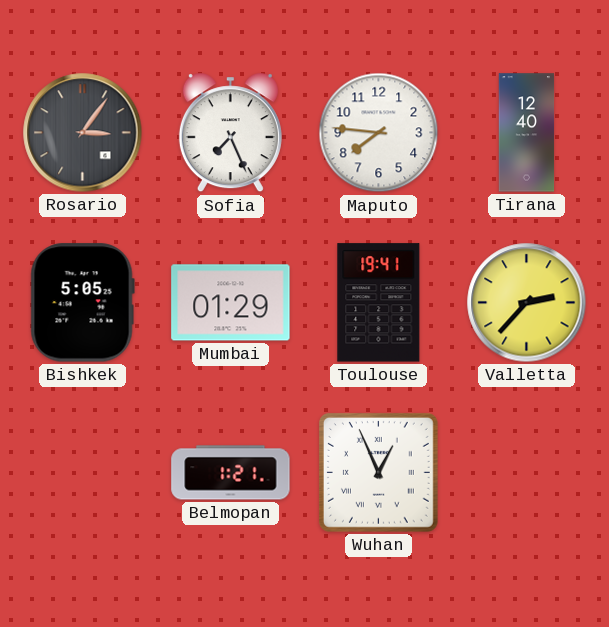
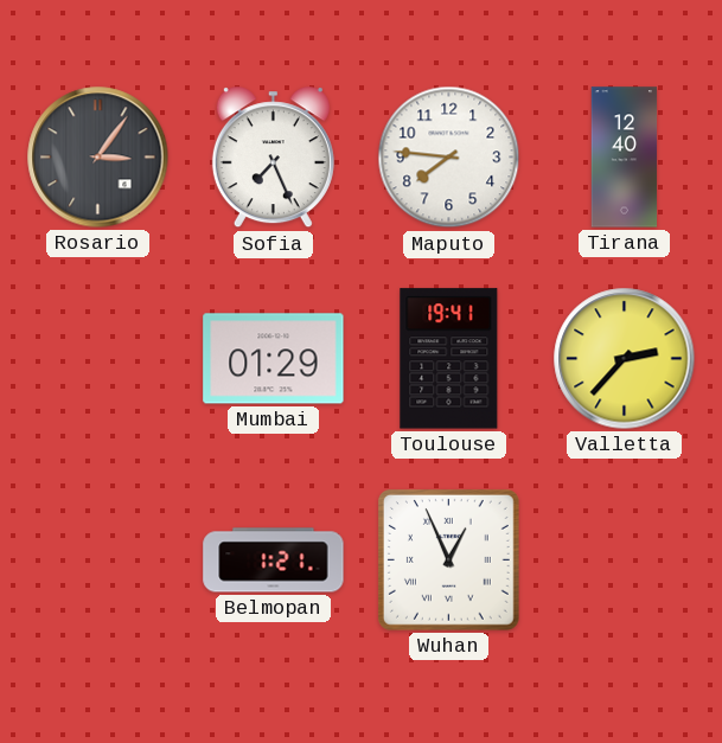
Bishkek: 5:05 -> none (82, 303)
